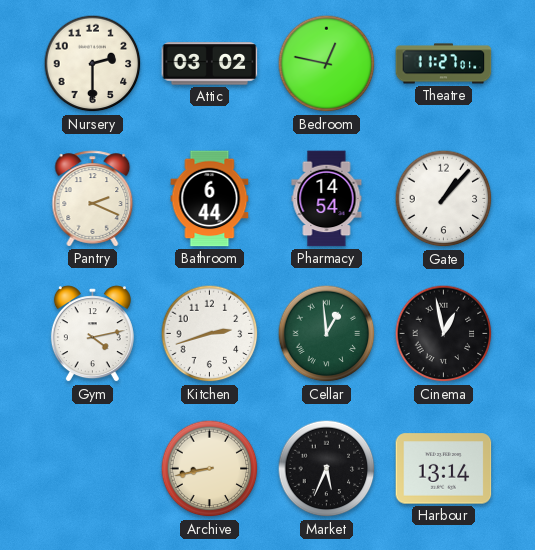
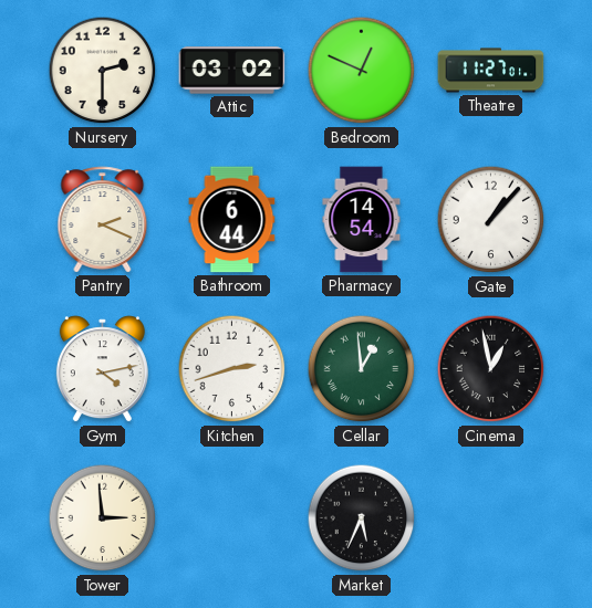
Bedroom: 12:47 -> 12:49 (362, 71)
Tower: none -> 2:59 (103, 518)
Archive: 8:43 -> none (210, 469)
Harbour: 13:14 -> none (444, 469)
